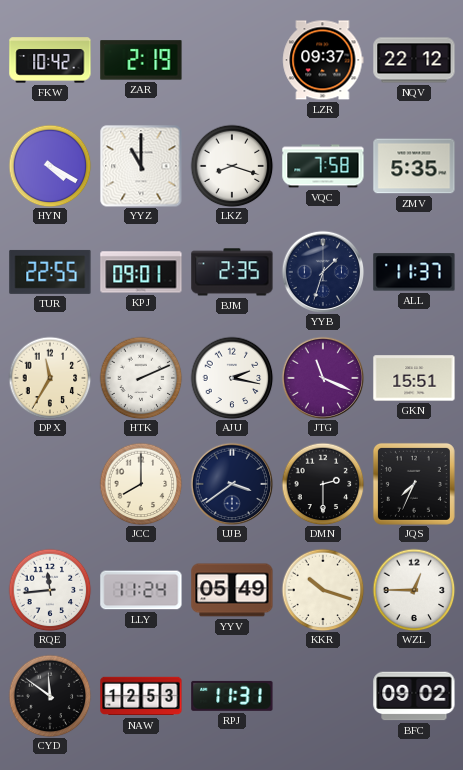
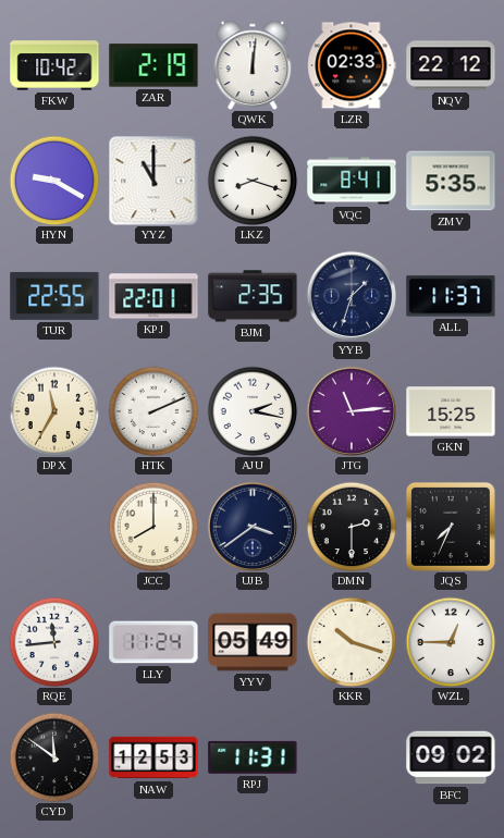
QWK: none -> 12:01 (253, 65)
LZR: 09:37 -> 02:33 (352, 65)
HYN: 4:20 -> 9:20 (54, 181)
VQC: 7:58 -> 8:41 (352, 181)
KPJ: 09:01 -> 22:01 (153, 296)
JTG: 11:19 -> 11:14 (352, 411)
GKN: 15:51 -> 15:25 (451, 411)
